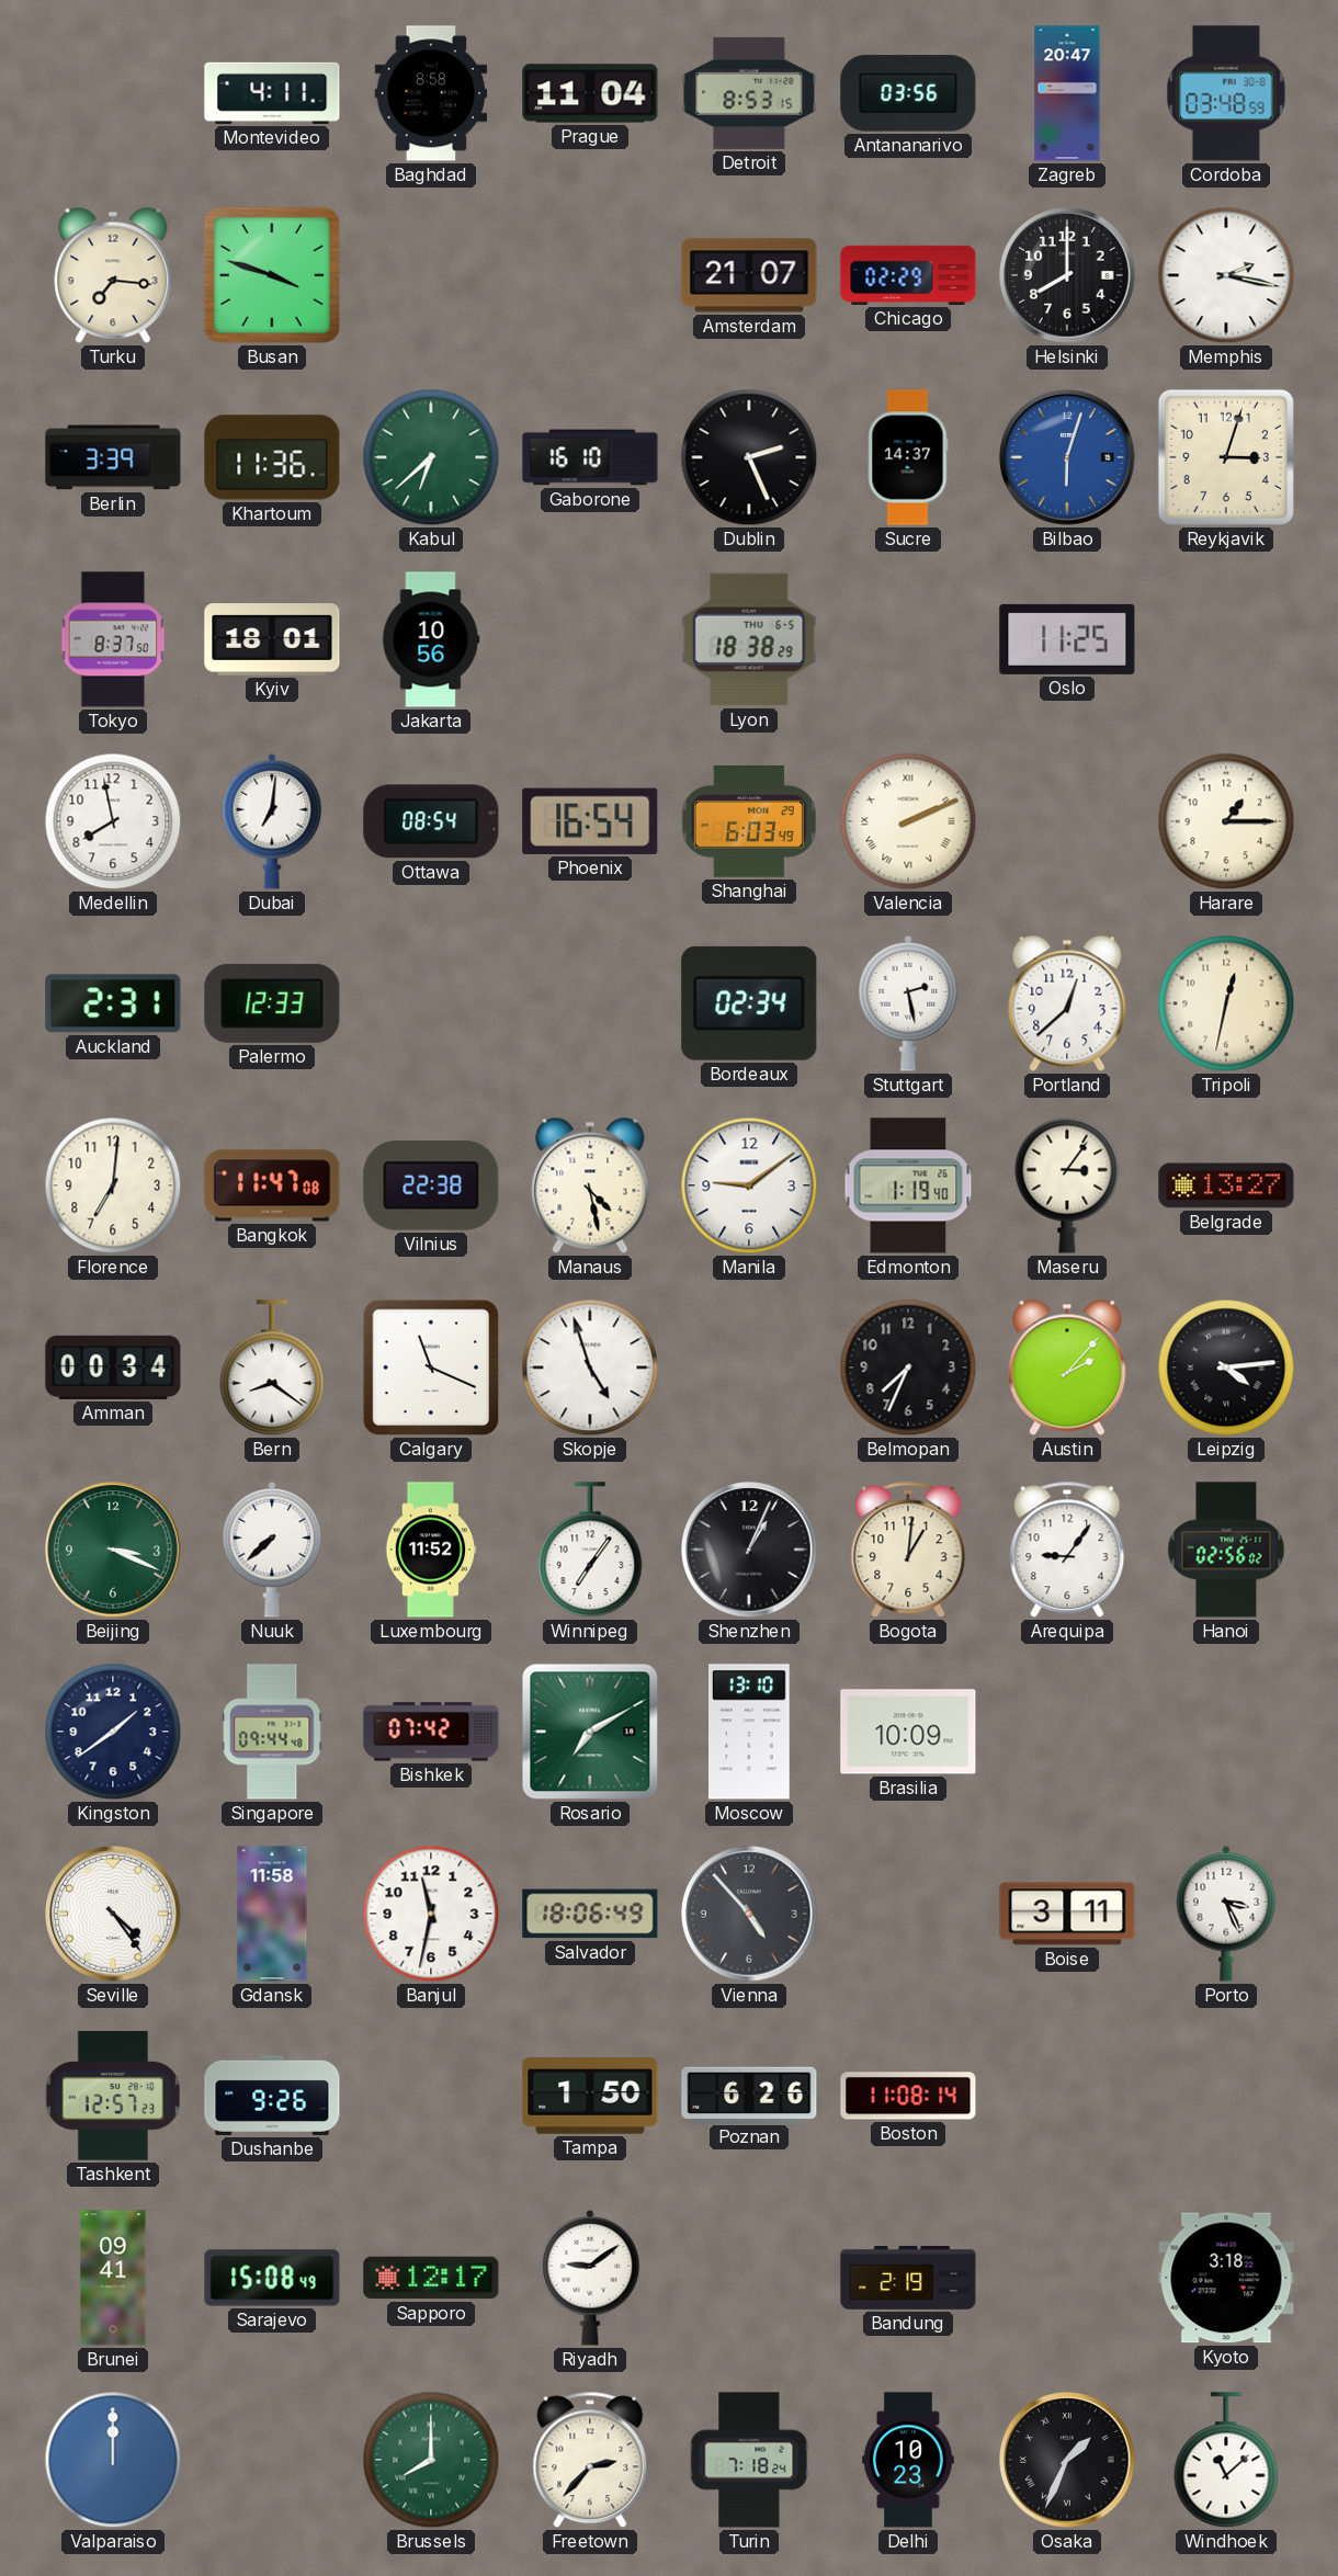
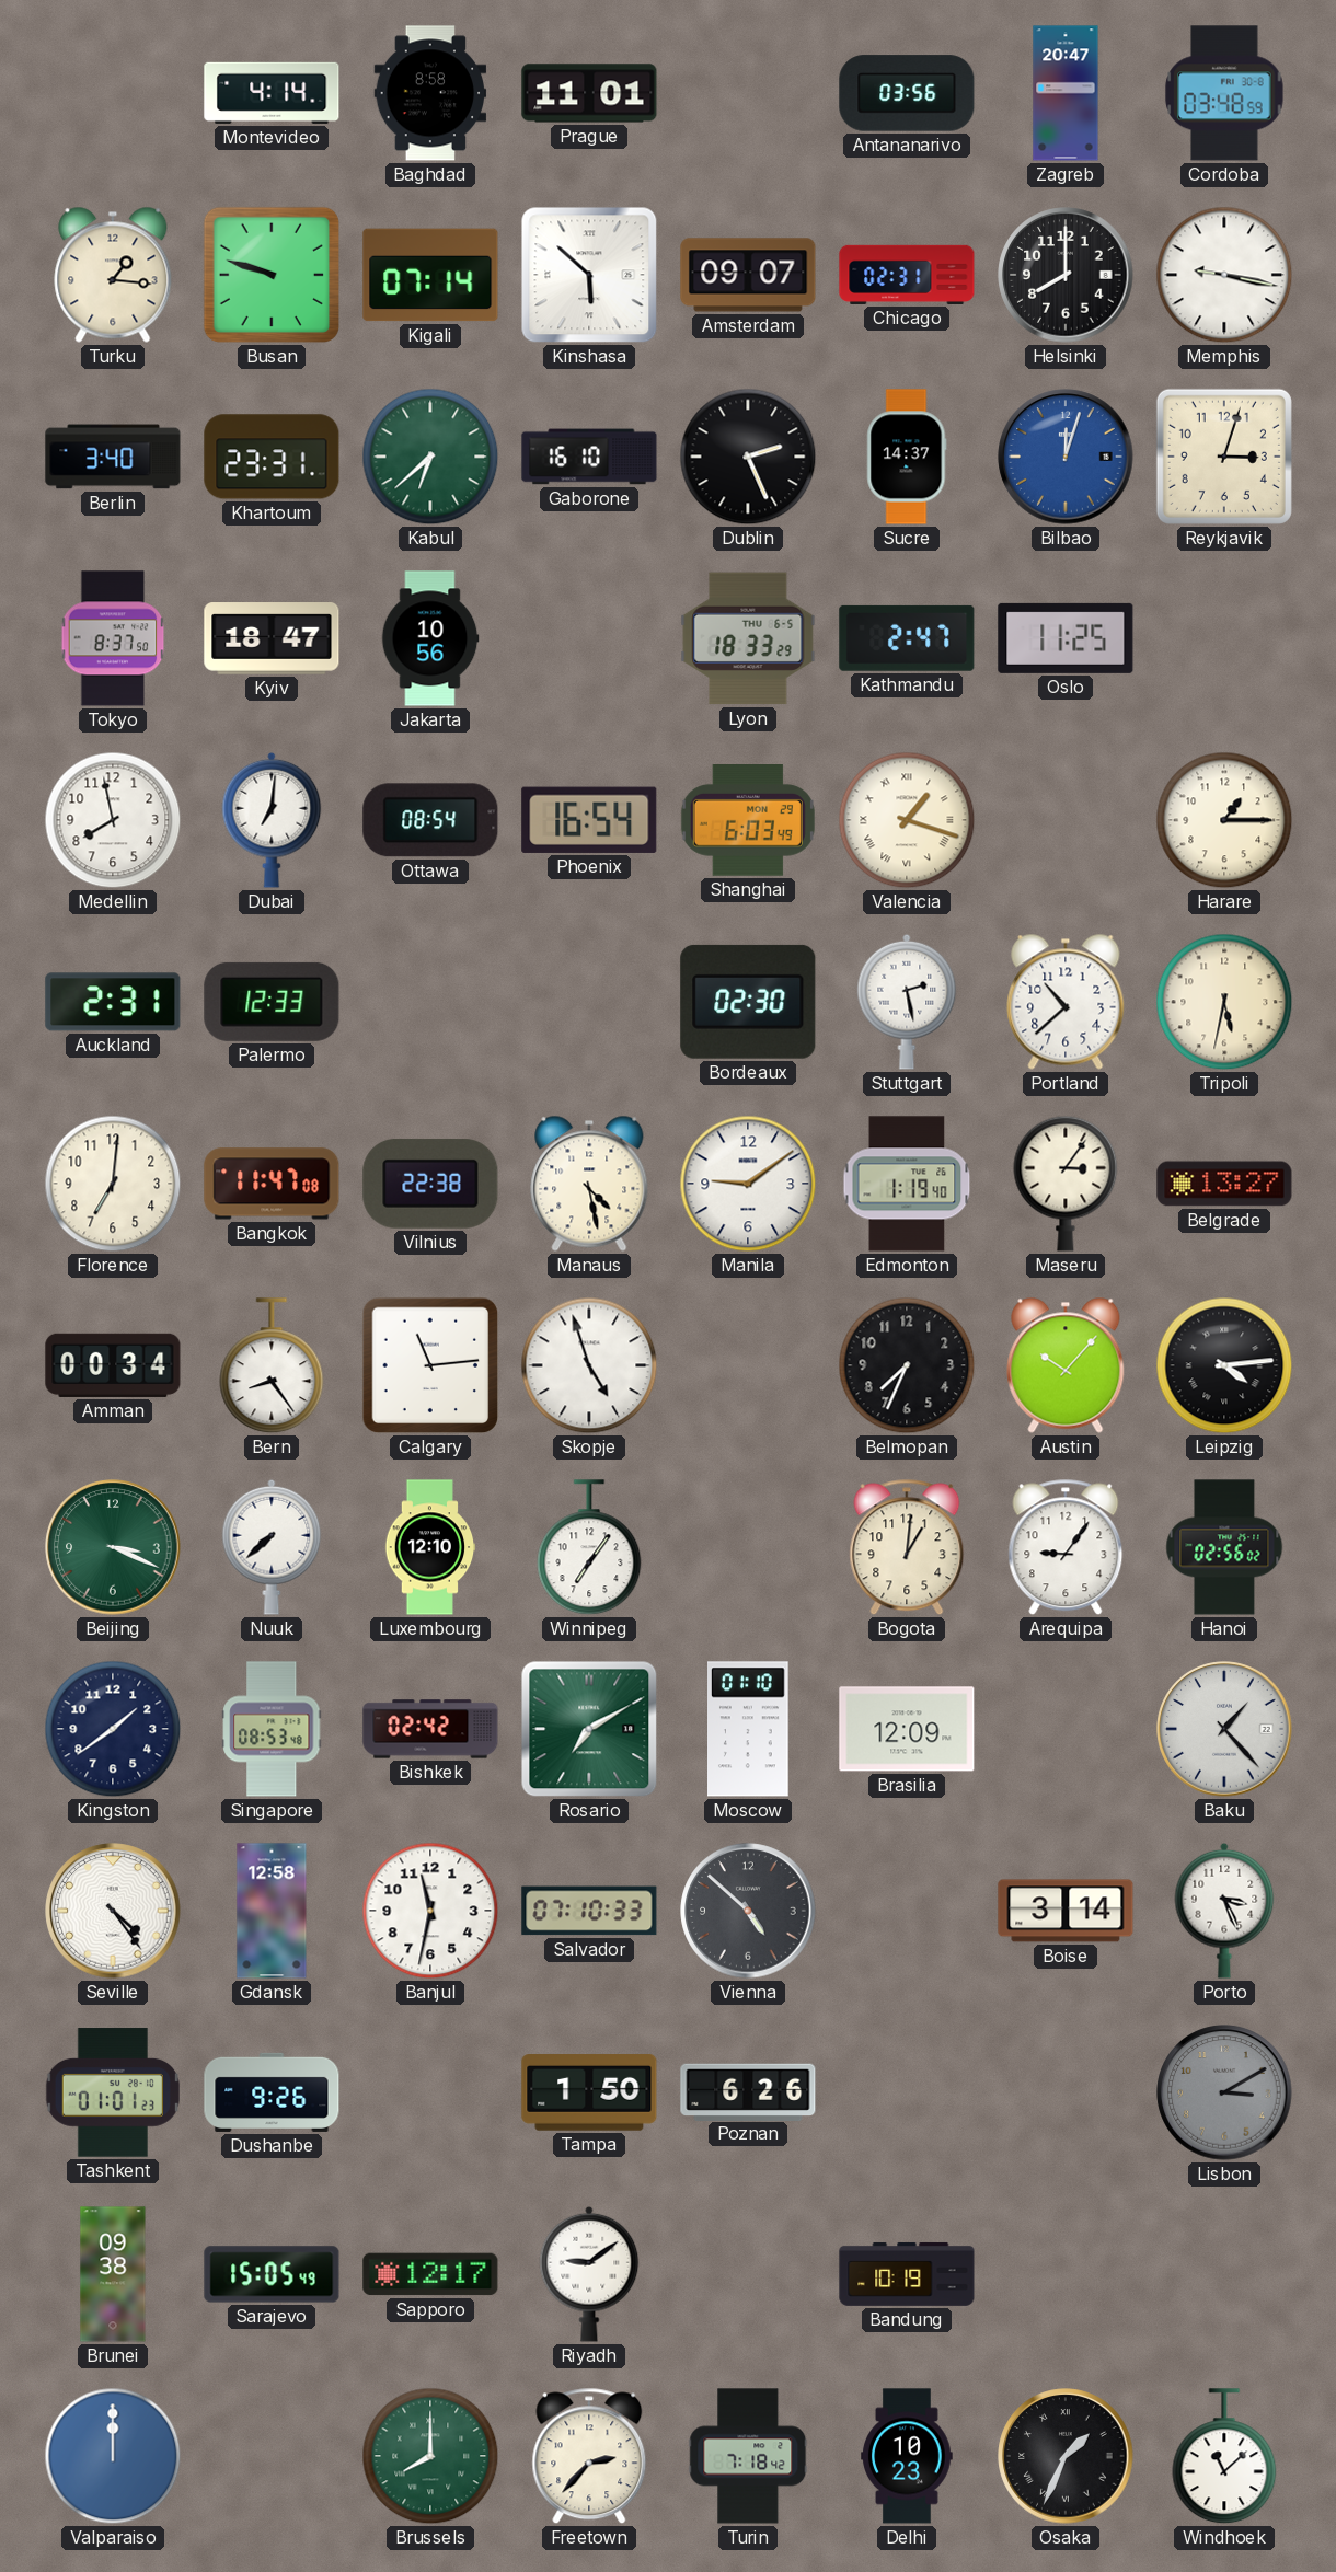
Montevideo: 4:11 -> 4:14 (272, 93)
Prague: 11:04 -> 11:01 (589, 93)
Detroit: 8:53 -> none (749, 93)
Turku: 7:16 -> 1:16 (113, 275)
Busan: 3:48 -> 9:48 (272, 275)
Kigali: none -> 07:14 (430, 275)
Kinshasa: none -> 5:52 (589, 275)
Amsterdam: 21:07 -> 09:07 (748, 275)
Chicago: 02:29 -> 02:31 (907, 275)
Memphis: 2:17 -> 9:17 (1224, 275)
Berlin: 3:39 -> 3:40 (113, 457)
Khartoum: 11:36 -> 23:31 (272, 457)
Bilbao: 6:03 -> 12:03 (1066, 457)
Kyiv: 18:01 -> 18:47 (272, 638)
Lyon: 18:38 -> 18:33 (748, 638)
Kathmandu: none -> 2:47 (907, 638)
Valencia: 2:11 -> 1:18 (907, 820)
Bordeaux: 02:34 -> 02:30 (748, 1002)
Portland: 12:38 -> 10:38 (1066, 1002)
Tripoli: 12:32 -> 5:32 (1224, 1002)
Bern: 8:21 -> 8:24 (272, 1366)
Calgary: 11:19 -> 11:14 (430, 1365)
Austin: 2:07 -> 10:07 (1066, 1365)
Luxembourg: 11:52 -> 12:10 (430, 1547)
Shenzhen: 1:04 -> none (749, 1550)
Singapore: 09:44 -> 08:53 (272, 1729)
Bishkek: 07:42 -> 02:42 (430, 1729)
Moscow: 13:10 -> 01:10 (749, 1729)
Brasilia: 10:09 -> 12:09 (907, 1729)
Baku: none -> 1:23 (1224, 1729)
Gdansk: 11:58 -> 12:58 (272, 1911)
Salvador: 18:06 -> 07:10 (589, 1911)
Vienna: 4:53 -> 4:52 (748, 1911)
Boise: 3:11 -> 3:14 (1066, 1911)
Tashkent: 12:57 -> 01:01 (113, 2092)
Boston: 11:08 -> none (908, 2096)
Lisbon: none -> 3:10 (1224, 2092)
Brunei: 09:41 -> 09:38 (113, 2274)
Sarajevo: 15:08 -> 15:05 (272, 2274)
Bandung: 2:19 -> 10:19 (907, 2274)
Kyoto: 3:18 -> none (1226, 2278)
Turin: 7:18:24 -> 7:18:42 (748, 2456)
